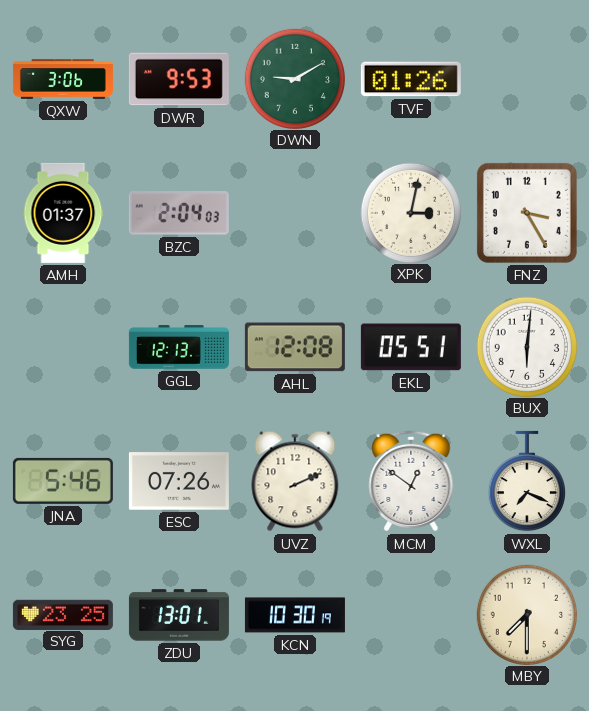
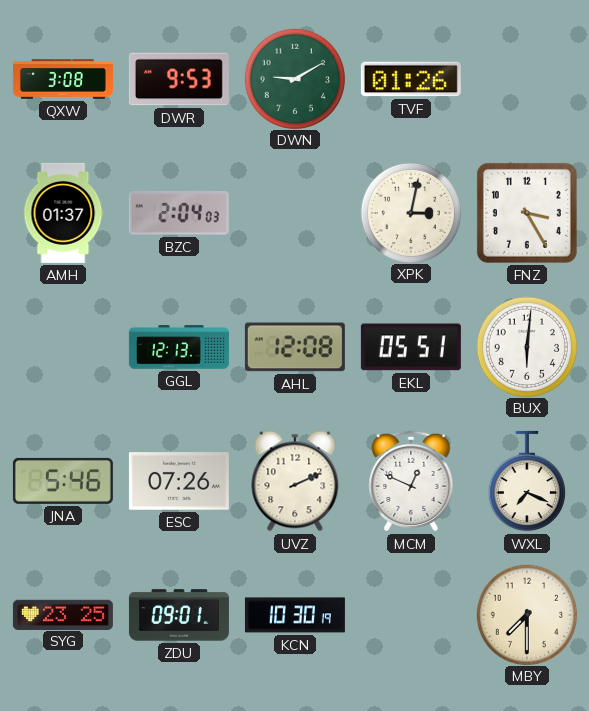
QXW: 3:06 -> 3:08 (63, 79)
MCM: 12:51 -> 12:49 (411, 481)
ZDU: 13:01 -> 09:01 (179, 615)
